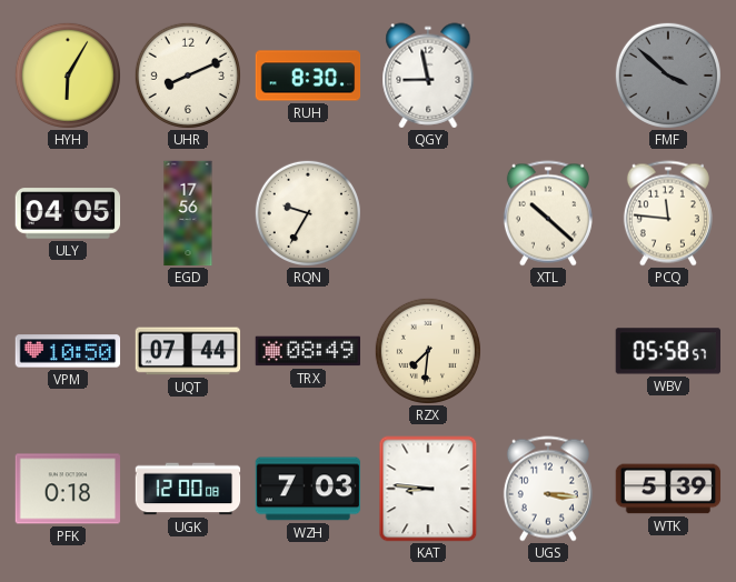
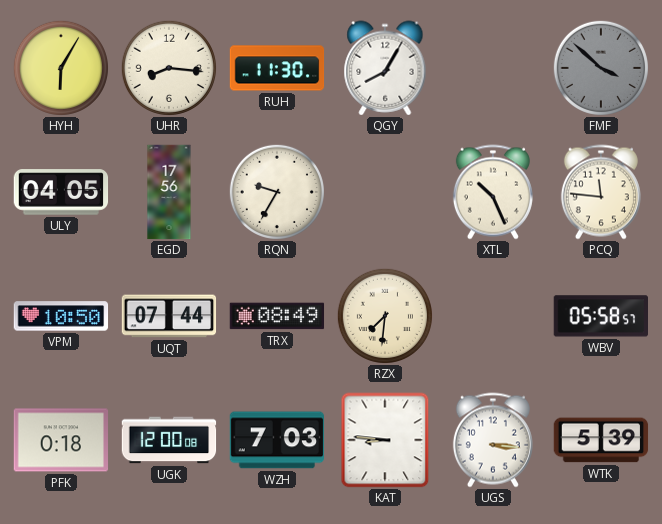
UHR: 8:11 -> 8:16 (169, 68)
RUH: 8:30 -> 11:30 (277, 68)
QGY: 8:58 -> 8:05 (385, 68)
XTL: 10:22 -> 10:26 (493, 192)
